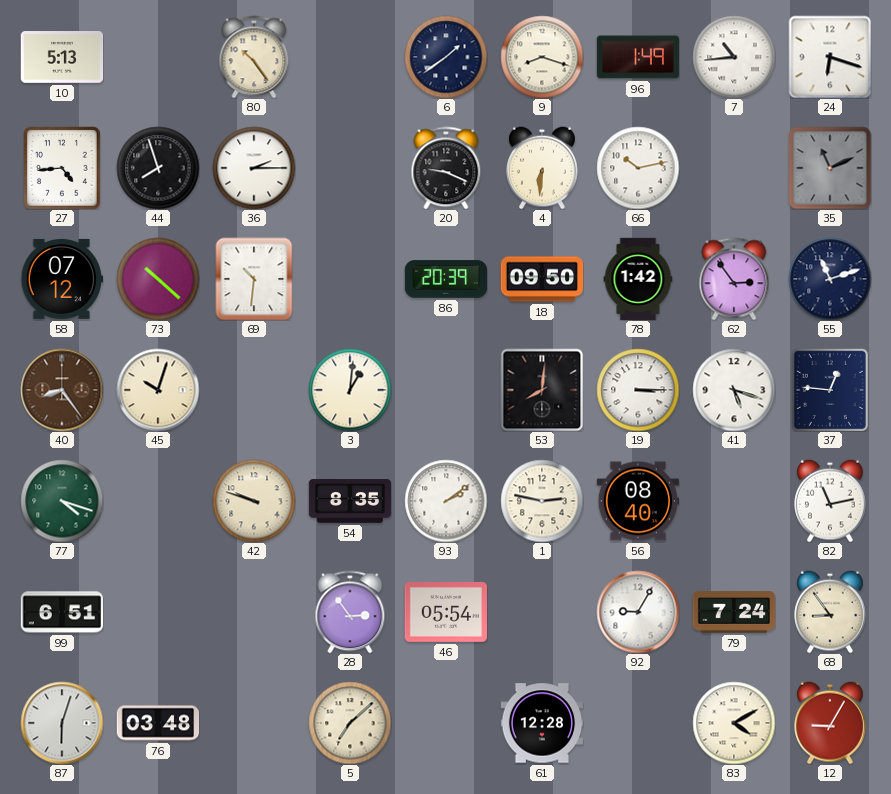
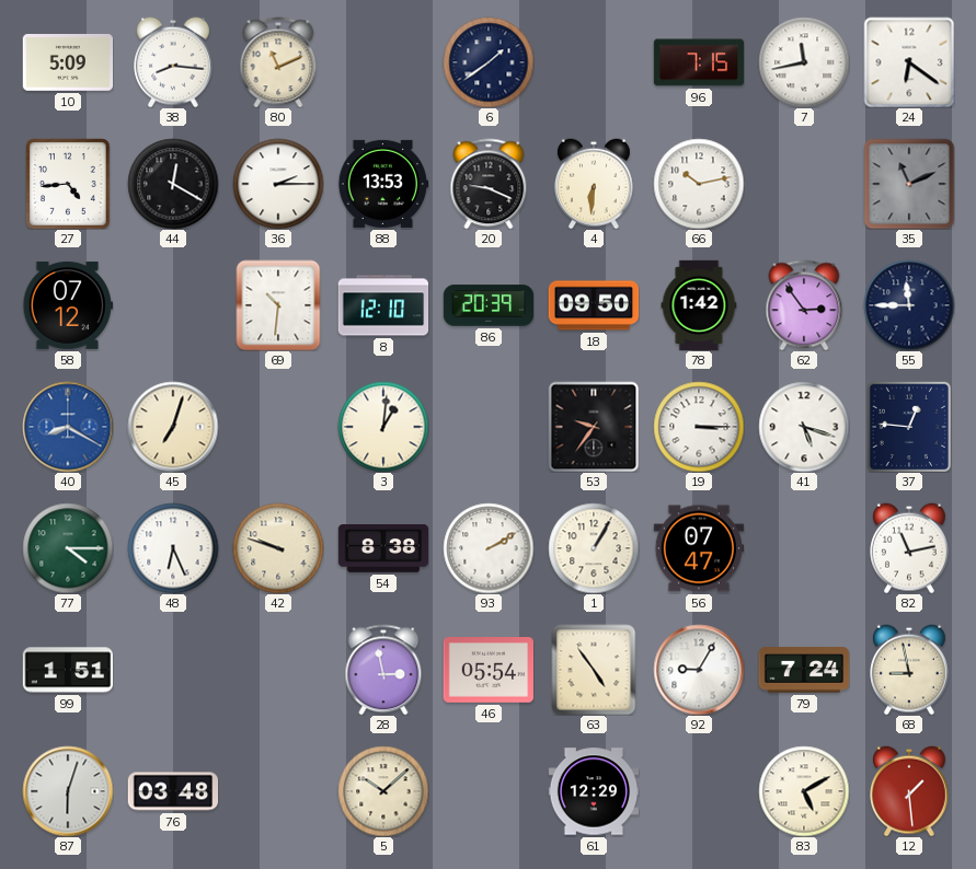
10: 5:13 -> 5:09 (68, 63)
38: none -> 8:16 (174, 62)
80: 10:24 -> 11:11 (278, 62)
9: 8:18 -> none (542, 57)
96: 1:49 -> 7:15 (699, 62)
7: 10:44 -> 11:43 (804, 62)
24: 6:18 -> 6:21 (909, 62)
44: 7:57 -> 12:20 (173, 184)
88: none -> 13:53 (383, 184)
73: 10:22 -> none (158, 279)
8: none -> 12:10 (383, 305)
55: 11:12 -> 11:45 (909, 305)
40: 8:24 -> 8:20 (68, 427)
40 dial: brown -> blue (68, 427)
45: 10:03 -> 7:03 (173, 427)
53: 8:01 -> 9:36 (594, 427)
77: 4:18 -> 4:15 (68, 548)
48: none -> 6:26 (173, 548)
54: 8:35 -> 8:38 (383, 548)
93: 2:09 -> 2:10 (489, 548)
1: 2:47 -> 1:05 (594, 548)
56: 08:40 -> 07:47 (698, 548)
99: 6:51 -> 1:51 (68, 670)
28: 2:54 -> 2:58 (383, 670)
63: none -> 4:54 (594, 670)
68: 8:54 -> 8:58 (910, 670)
5: 7:08 -> 10:08 (383, 791)
61: 12:28 -> 12:29 (594, 791)
83: 4:10 -> 5:10 (804, 791)
12: 9:05 -> 1:29 (910, 791)
